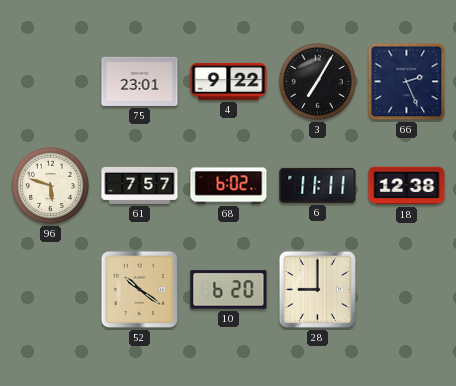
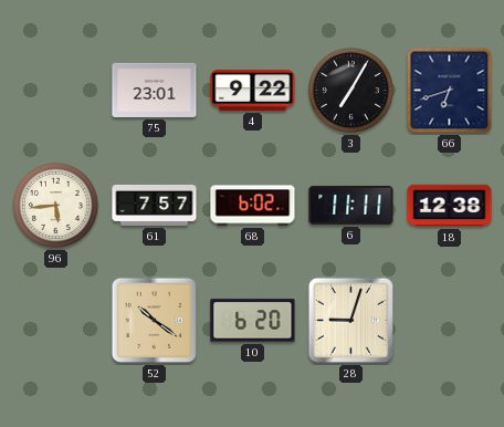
66: 2:26 -> 6:42 (450, 91)
96: 5:48 -> 5:44 (55, 205)
28: 9:00 -> 9:03 (350, 320)
